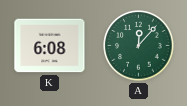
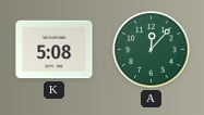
K: 6:08 -> 5:08 (55, 50)
